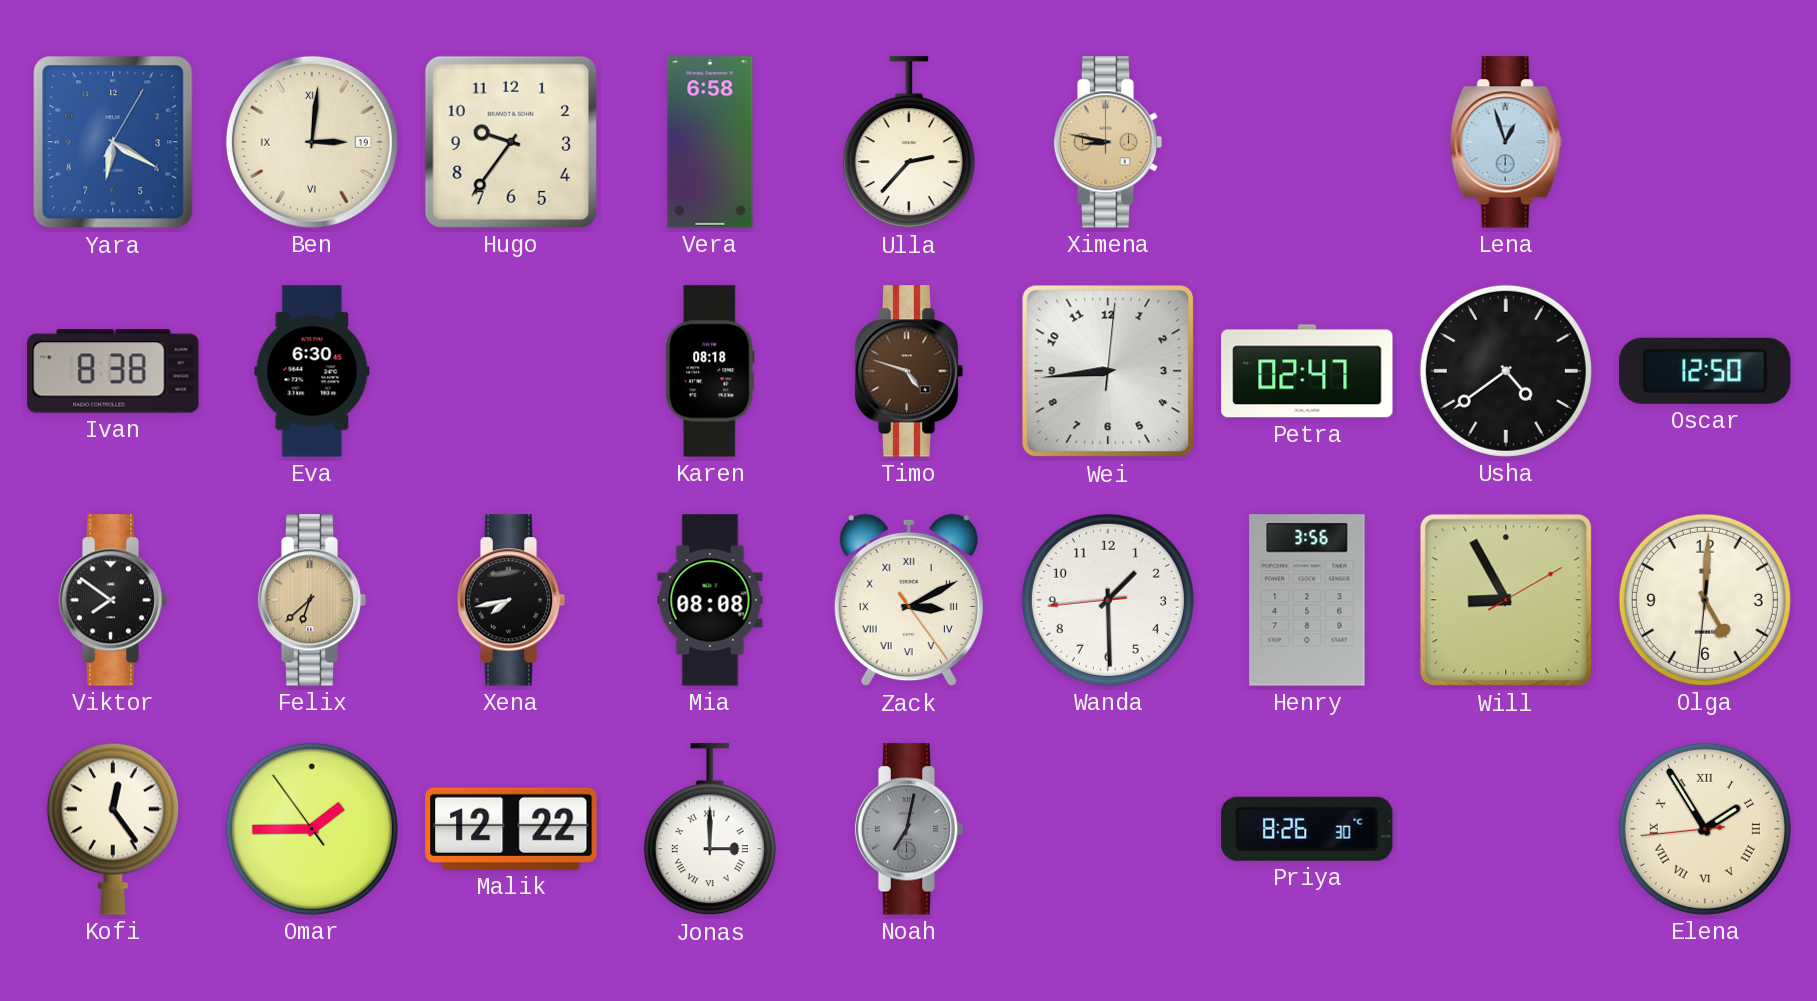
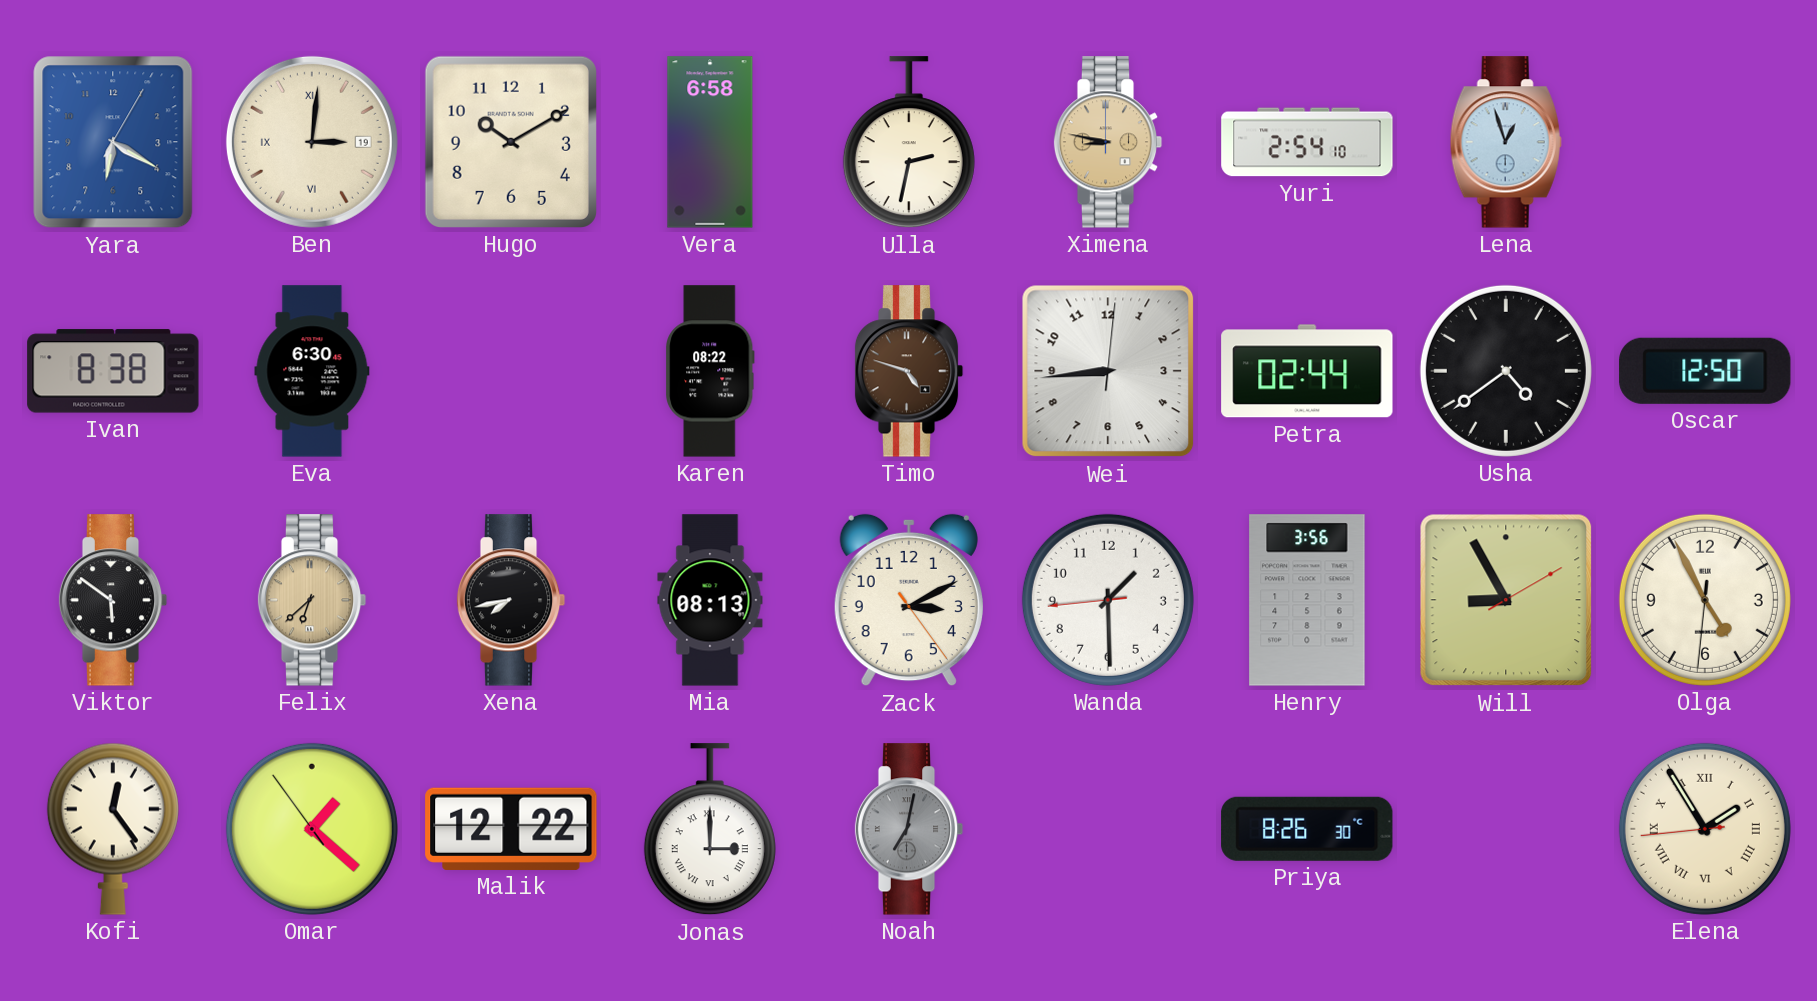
Hugo: 9:36 -> 10:10 (511, 142)
Ulla: 2:37 -> 2:32 (909, 143)
Yuri: none -> 2:54 (1307, 142)
Karen: 08:18 -> 08:22 (710, 371)
Petra: 02:47 -> 02:44 (1307, 371)
Viktor: 7:51 -> 5:51 (113, 600)
Mia: 08:08 -> 08:13 (710, 600)
Zack numerals: Roman -> Arabic (909, 600)
Olga: 5:00 -> 4:55 (1705, 600)
Omar: 1:44 -> 1:21 (312, 829)
